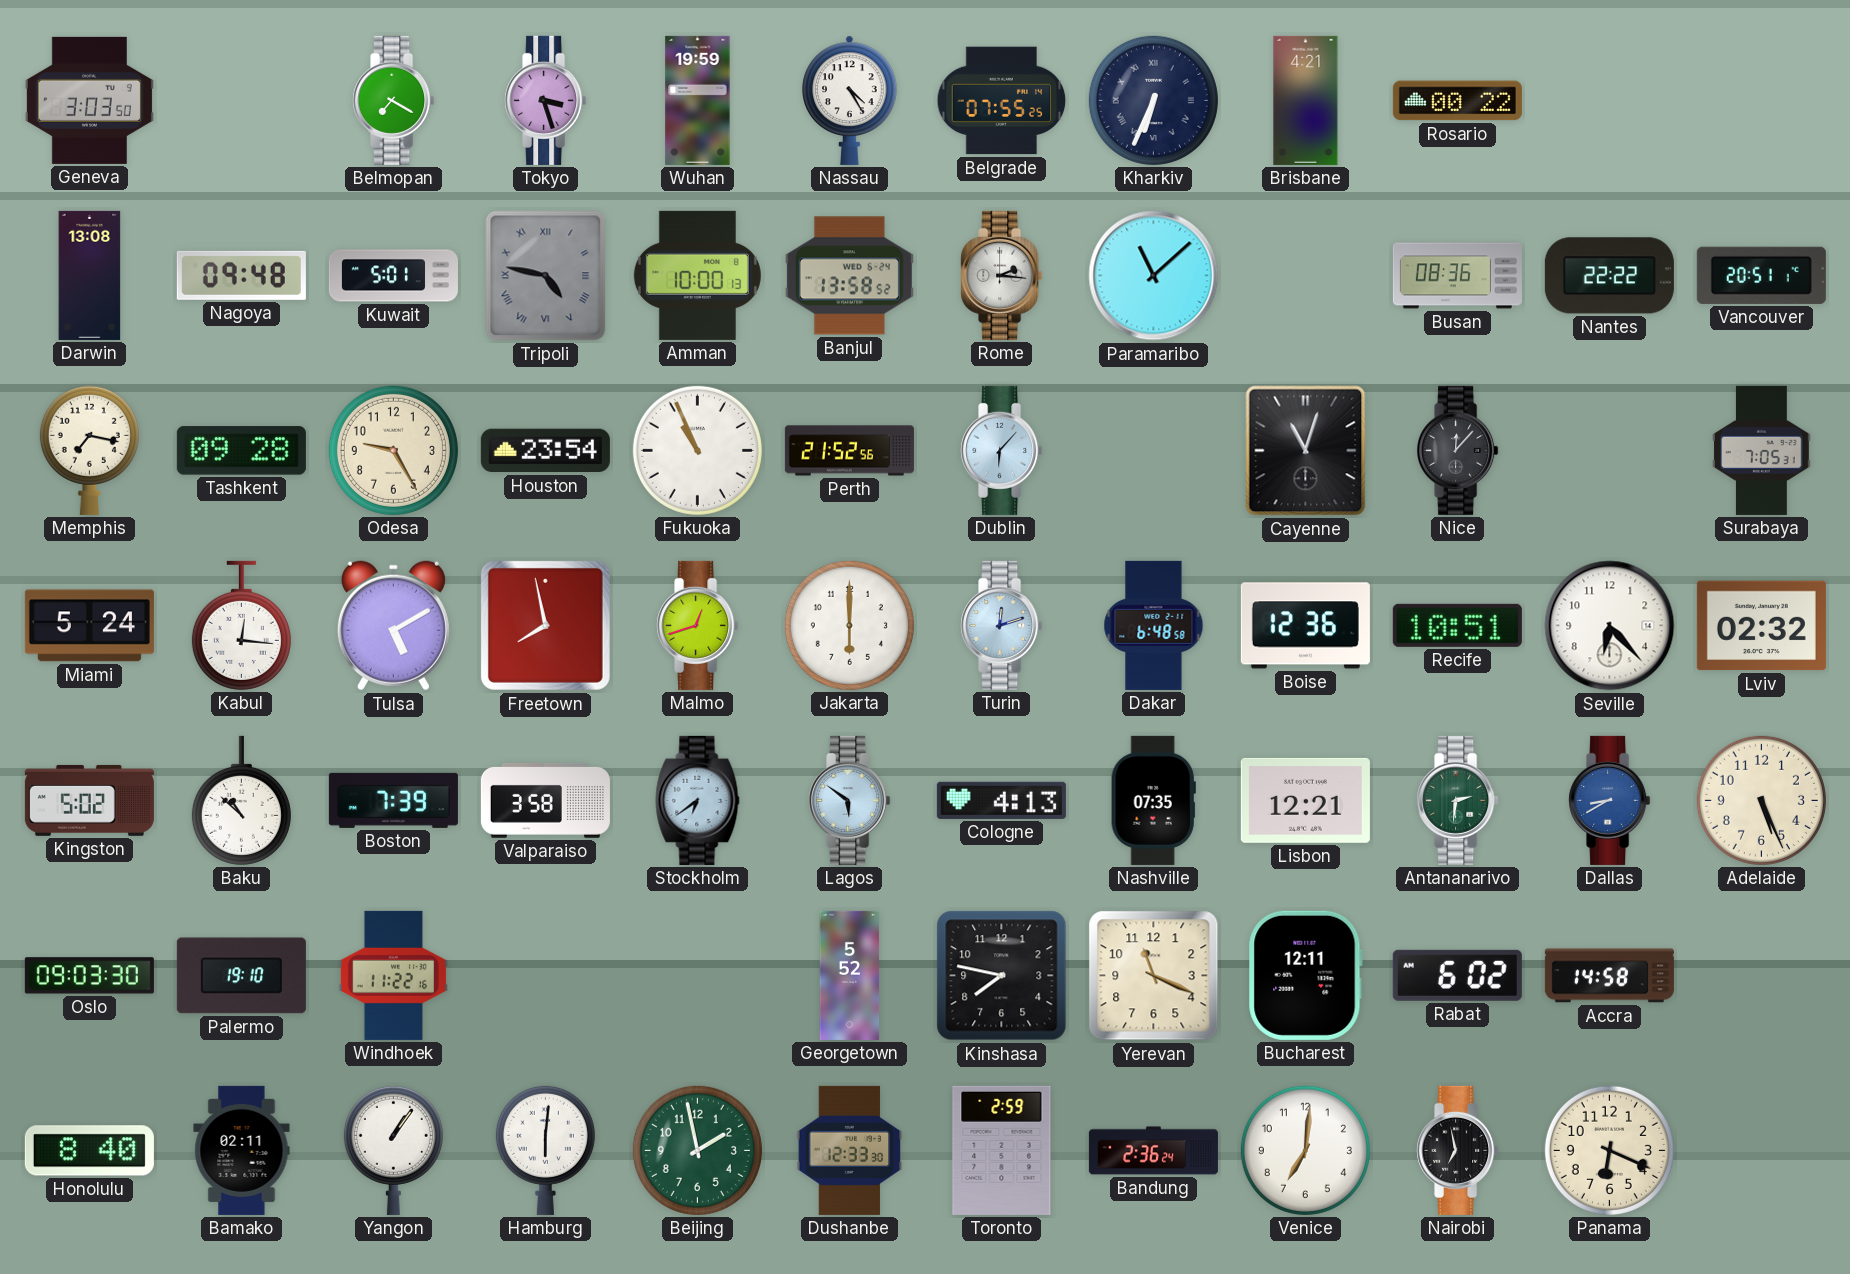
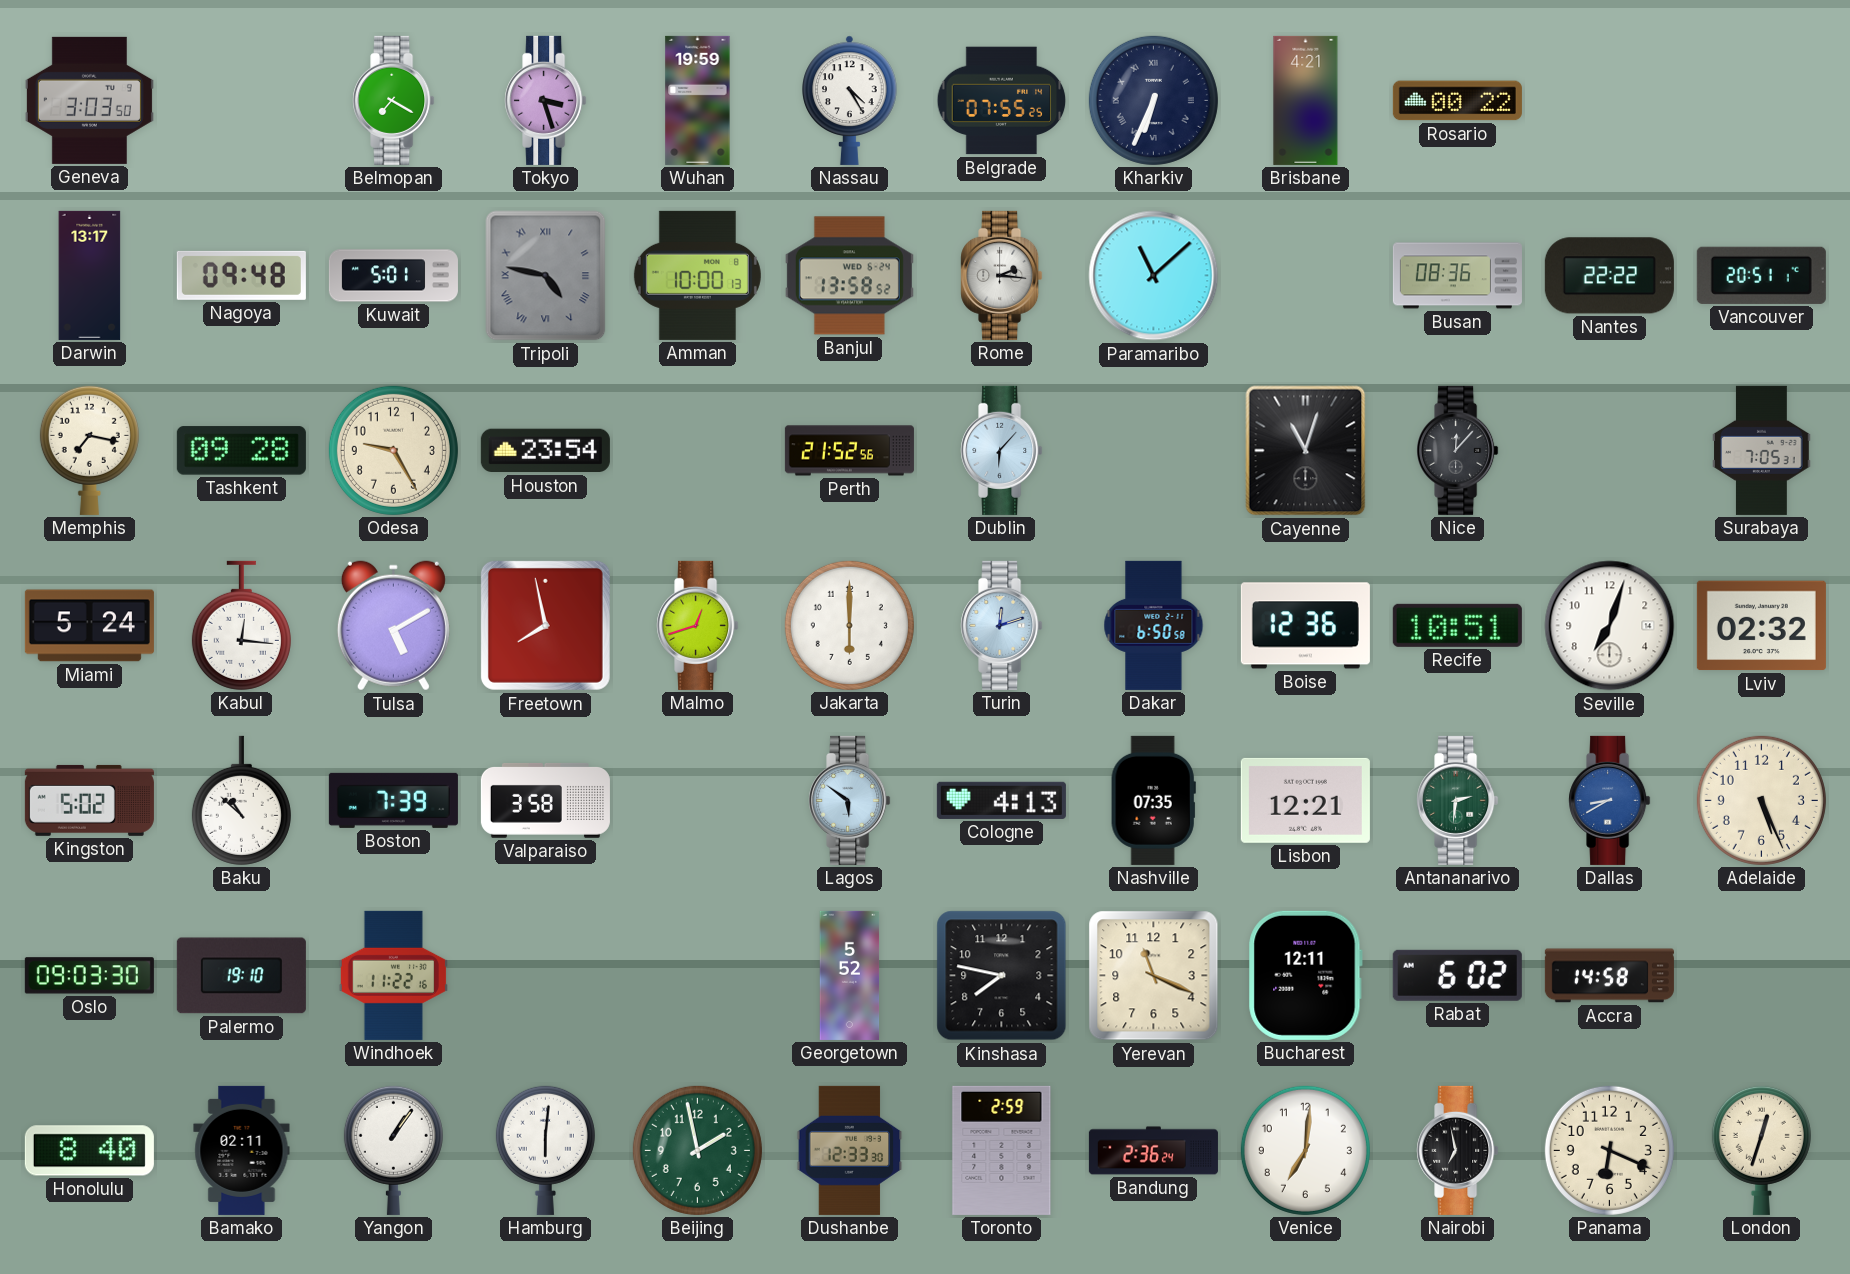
Darwin: 13:08 -> 13:17 (90, 275)
Fukuoka: 10:56 -> none (697, 450)
Dakar: 6:48 -> 6:50 (1154, 625)
Seville: 6:23 -> 7:03 (1610, 626)
Stockholm: 6:39 -> none (698, 800)
London: none -> 12:33 (1761, 1150)
